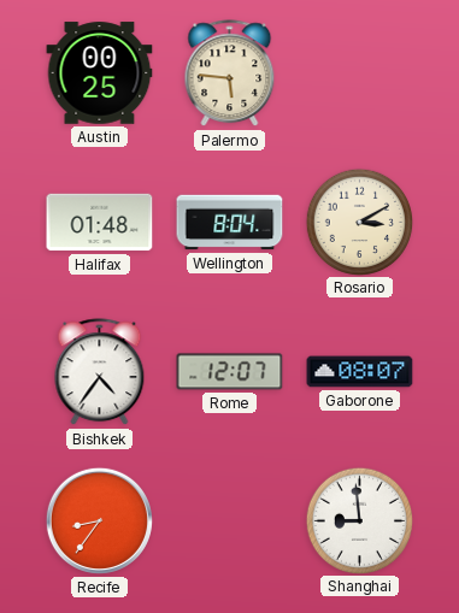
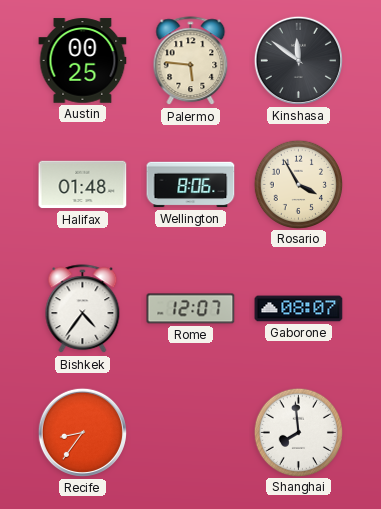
Kinshasa: none -> 11:51 (298, 60)
Wellington: 8:04 -> 8:06 (191, 185)
Rosario: 3:10 -> 3:55 (298, 184)
Shanghai: 8:59 -> 7:59 (298, 432)
